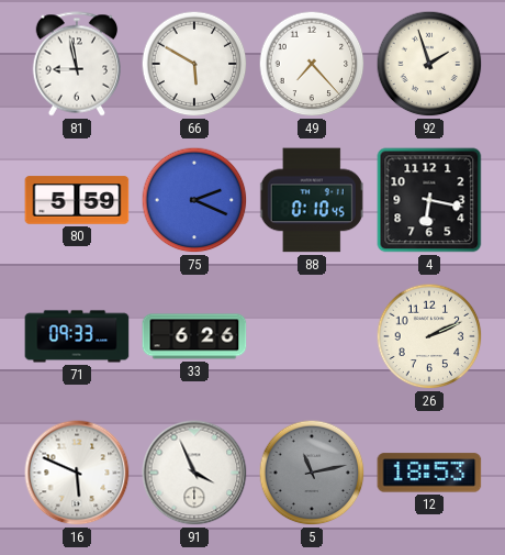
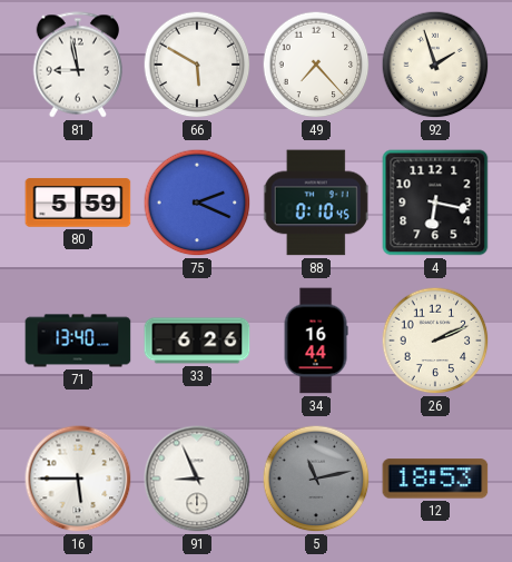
71: 09:33 -> 13:40 (78, 341)
34: none -> 16:44 (316, 341)
16: 5:49 -> 5:45 (78, 479)
91: 3:56 -> 8:56 (197, 479)
